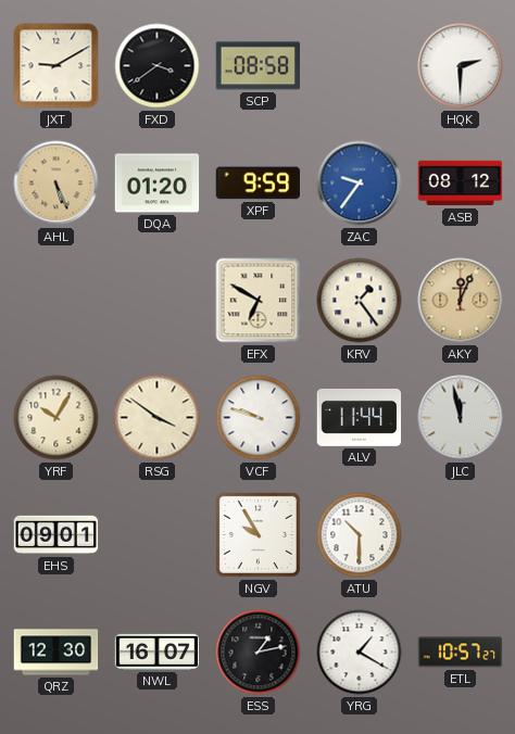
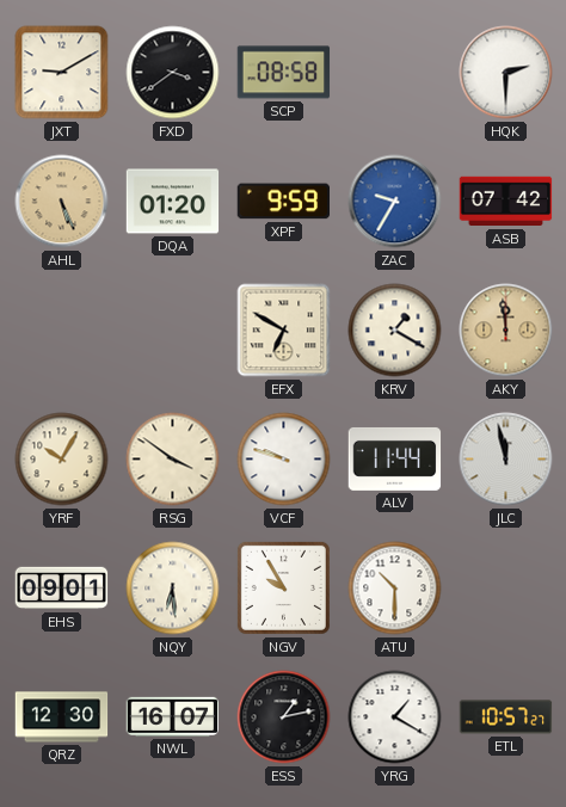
ZAC: 9:36 -> 9:35 (395, 202)
ASB: 08:12 -> 07:42 (506, 202)
KRV: 1:24 -> 1:20 (395, 331)
AKY: 12:04 -> 11:59 (506, 331)
NQY: none -> 6:29 (173, 589)
